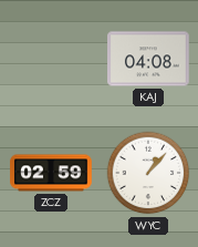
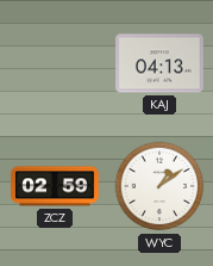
KAJ: 04:08 -> 04:13 (159, 63)
WYC: 1:07 -> 1:09 (159, 186)
